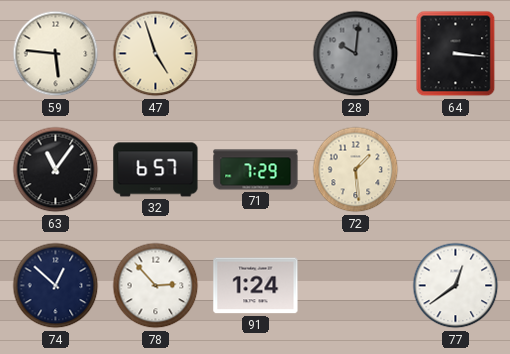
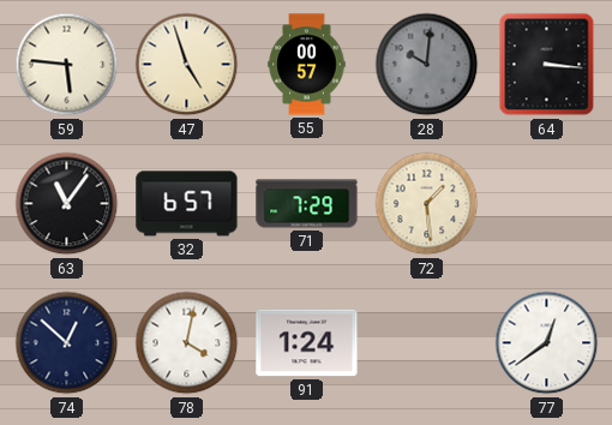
55: none -> 00:57 (307, 65)
78: 2:53 -> 4:02 (187, 343)
